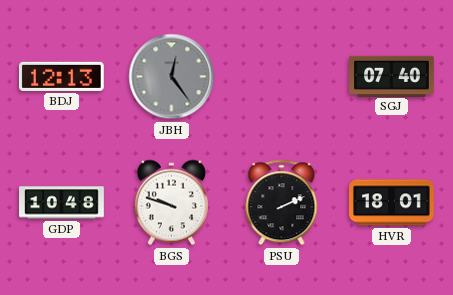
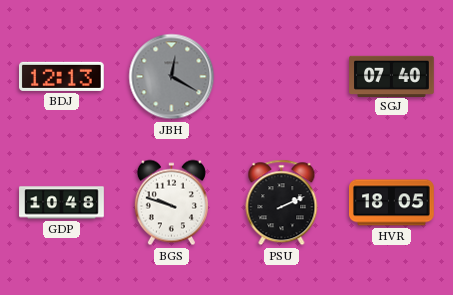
JBH: 12:24 -> 12:20 (172, 77)
HVR: 18:01 -> 18:05 (392, 203)
